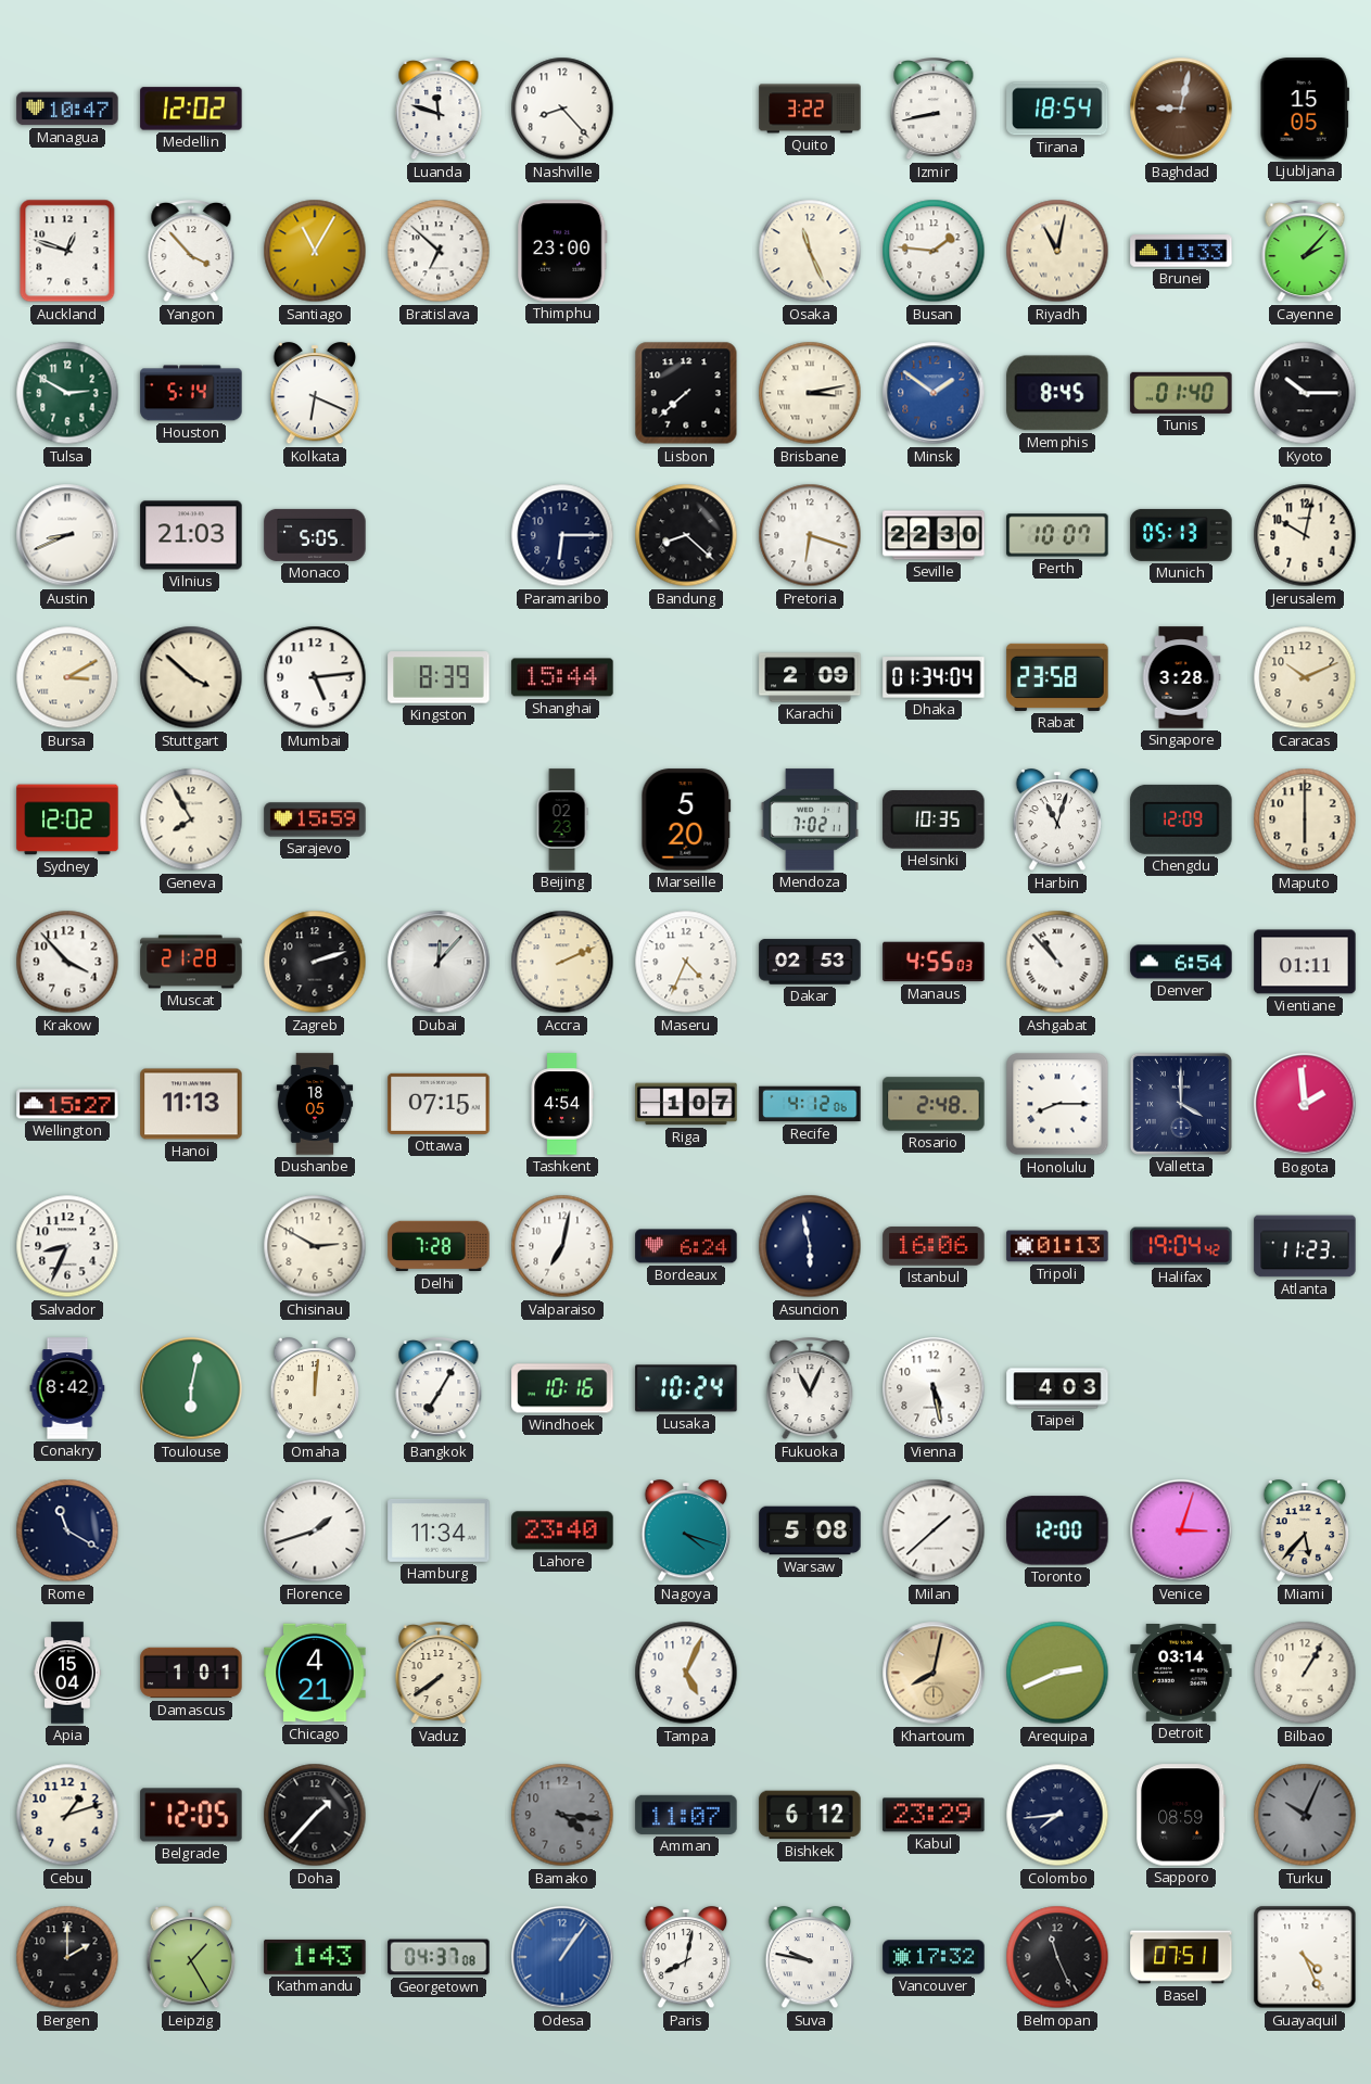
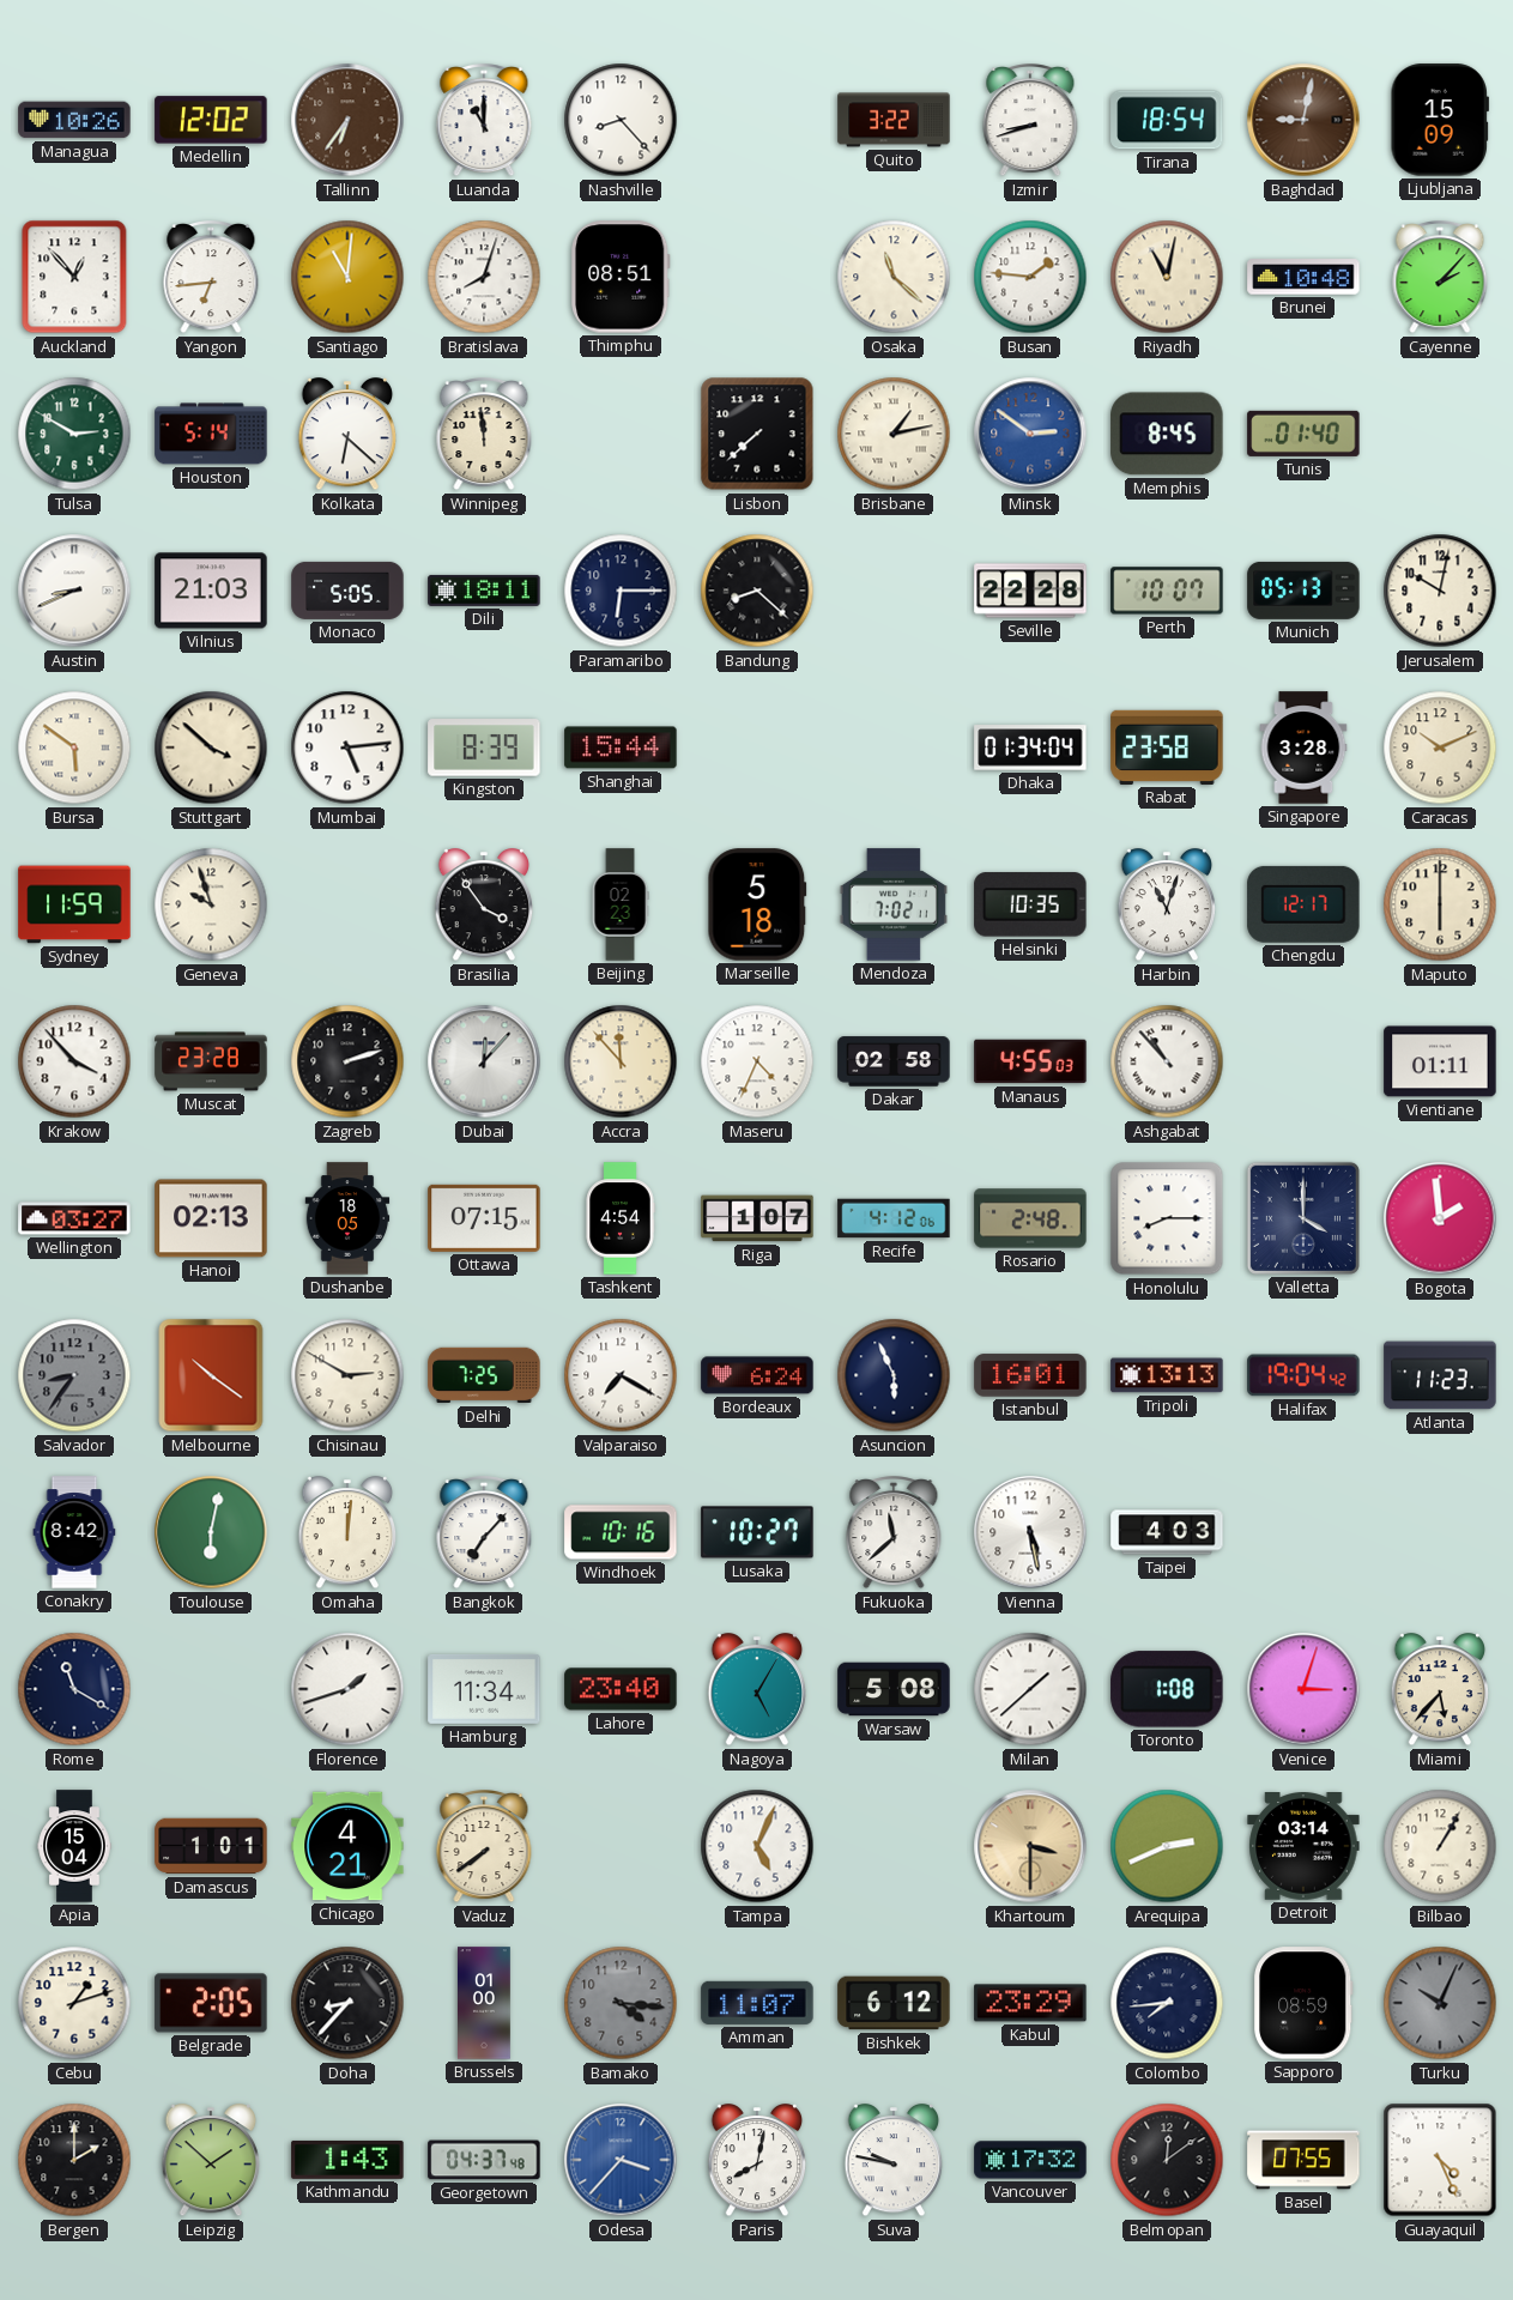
Managua: 10:47 -> 10:26 (74, 120)
Tallinn: none -> 6:36 (347, 120)
Luanda: 11:48 -> 11:00 (484, 121)
Izmir: 8:43 -> 8:42 (1030, 121)
Ljubljana: 15:05 -> 15:09 (1440, 120)
Auckland: 12:48 -> 12:53 (74, 277)
Yangon: 3:53 -> 6:44 (211, 278)
Santiago: 11:05 -> 11:01 (347, 277)
Bratislava: 6:52 -> 8:03 (484, 277)
Thimphu: 23:00 -> 08:51 (622, 277)
Osaka: 11:26 -> 11:22 (894, 277)
Brunei: 11:33 -> 10:48 (1303, 277)
Kolkata: 6:19 -> 6:22 (347, 435)
Winnipeg: none -> 11:59 (484, 435)
Brisbane: 3:13 -> 1:13 (894, 434)
Minsk: 1:51 -> 2:51 (1030, 434)
Kyoto: 10:15 -> none (1305, 393)
Dili: none -> 18:11 (484, 591)
Pretoria: 6:18 -> none (810, 535)
Seville: 22:30 -> 22:28 (1030, 591)
Bursa: 3:10 -> 5:51 (74, 747)
Karachi: 2:09 -> none (810, 677)
Sydney: 12:02 -> 11:59 (74, 904)
Geneva: 7:55 -> 9:57 (211, 904)
Sarajevo: 15:59 -> none (315, 819)
Brasilia: none -> 3:54 (484, 906)
Marseille: 5:20 -> 5:18 (757, 904)
Chengdu: 12:09 -> 12:17 (1303, 904)
Muscat: 21:28 -> 23:28 (211, 1061)
Accra: 2:11 -> 11:53 (621, 1061)
Dakar: 02:53 -> 02:58 (894, 1061)
Denver: 6:54 -> none (1181, 962)
Wellington: 15:27 -> 03:27 (74, 1218)
Hanoi: 11:13 -> 02:13 (211, 1218)
Salvador: 8:34 -> 8:36 (74, 1375)
Salvador dial: white -> grey (74, 1375)
Melbourne: none -> 10:21 (211, 1375)
Delhi: 7:28 -> 7:25 (484, 1375)
Valparaiso: 7:02 -> 7:20 (621, 1375)
Asuncion: 5:58 -> 5:56 (894, 1375)
Istanbul: 16:06 -> 16:01 (1030, 1375)
Tripoli: 01:13 -> 13:13 (1167, 1375)
Bangkok: 7:05 -> 7:07 (484, 1533)
Lusaka: 10:24 -> 10:27 (757, 1532)
Fukuoka: 11:04 -> 11:38 (894, 1533)
Nagoya: 4:18 -> 5:05 (757, 1690)
Toronto: 12:00 -> 1:08 (1167, 1689)
Khartoum: 8:02 -> 3:30 (1030, 1846)
Belgrade: 12:05 -> 2:05 (211, 2003)
Doha: 1:37 -> 8:37 (347, 2003)
Brussels: none -> 01:00 (485, 2003)
Leipzig: 1:25 -> 1:52 (211, 2161)
Georgetown: 04:37:08 -> 04:37:48 (484, 2160)
Odesa: 1:06 -> 3:37 (621, 2160)
Belmopan: 11:26 -> 12:09 (1167, 2160)
Basel: 07:51 -> 07:55 (1303, 2160)
